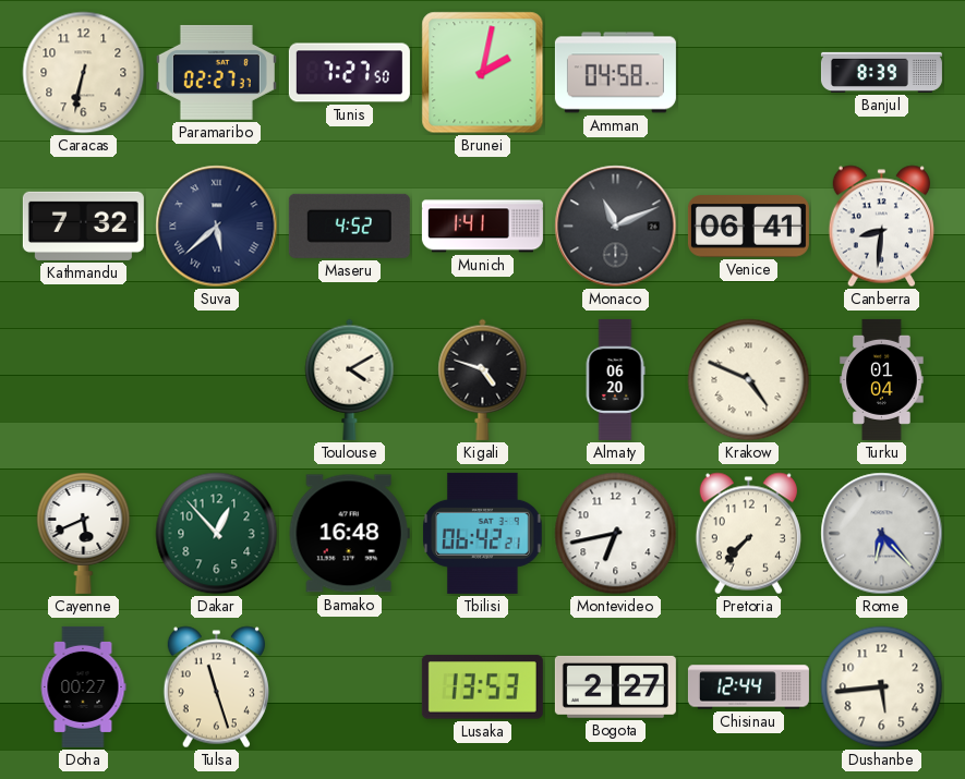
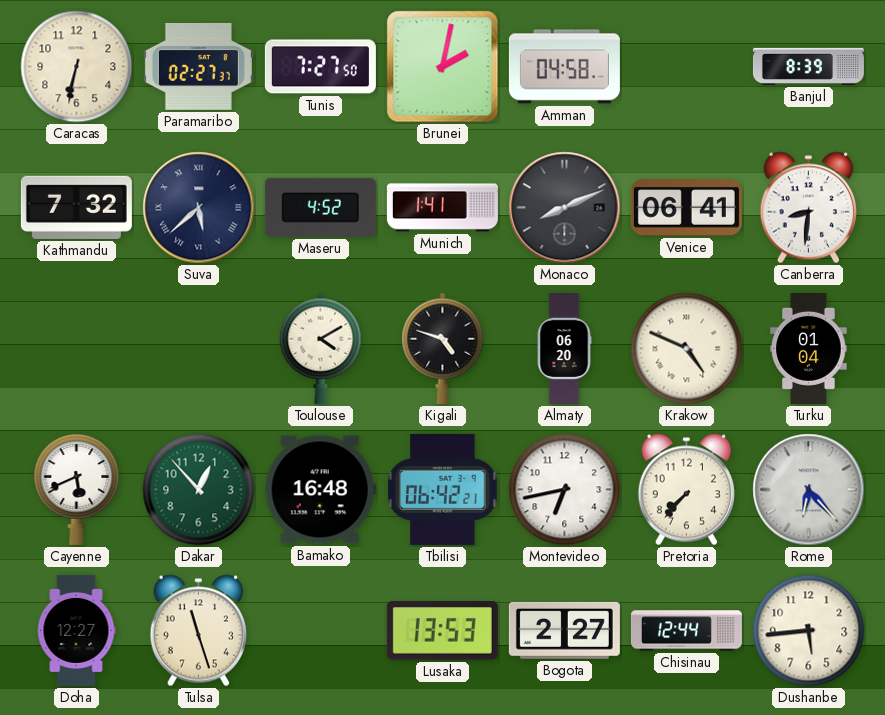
Monaco: 11:11 -> 8:11 (565, 208)
Doha: 00:27 -> 12:27 (76, 630)
